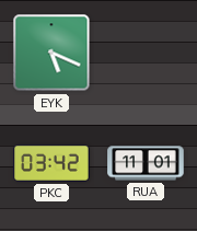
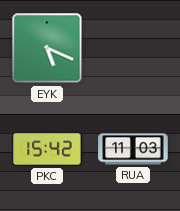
PKC: 03:42 -> 15:42 (47, 150)
RUA: 11:01 -> 11:03 (133, 149)
